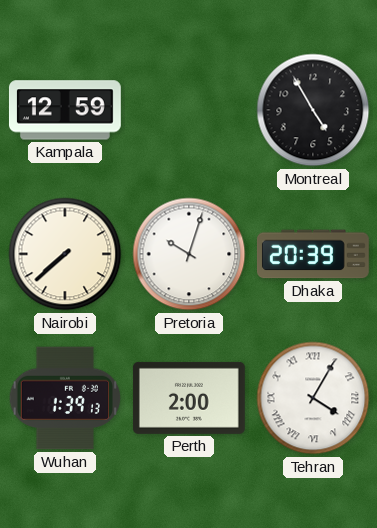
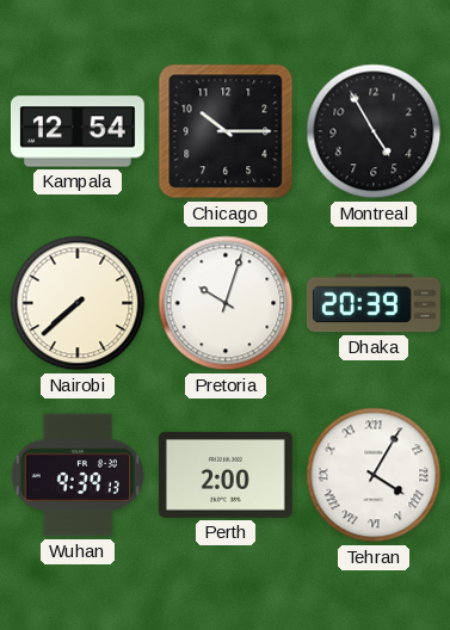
Kampala: 12:59 -> 12:54 (78, 131)
Chicago: none -> 10:15 (226, 131)
Wuhan: 1:39 -> 9:39 (76, 475)
